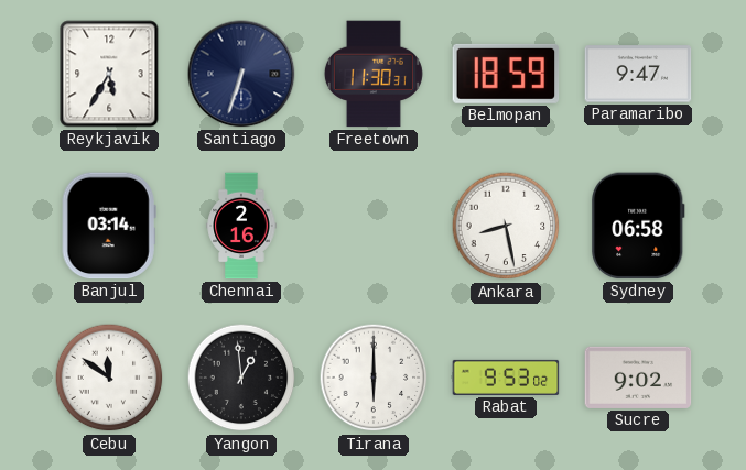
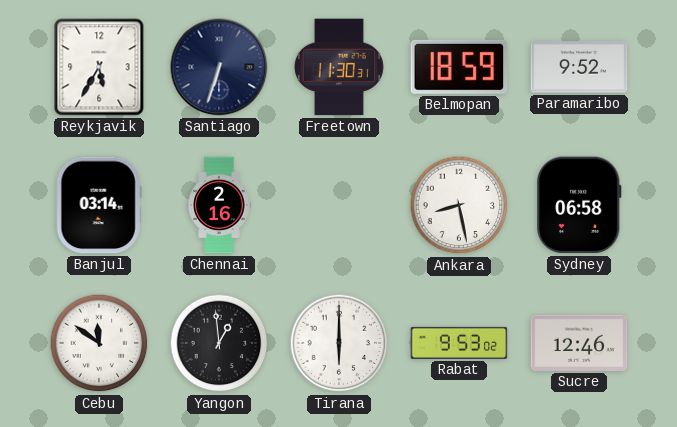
Paramaribo: 9:47 -> 9:52 (579, 67)
Sucre: 9:02 -> 12:46 (579, 343)
